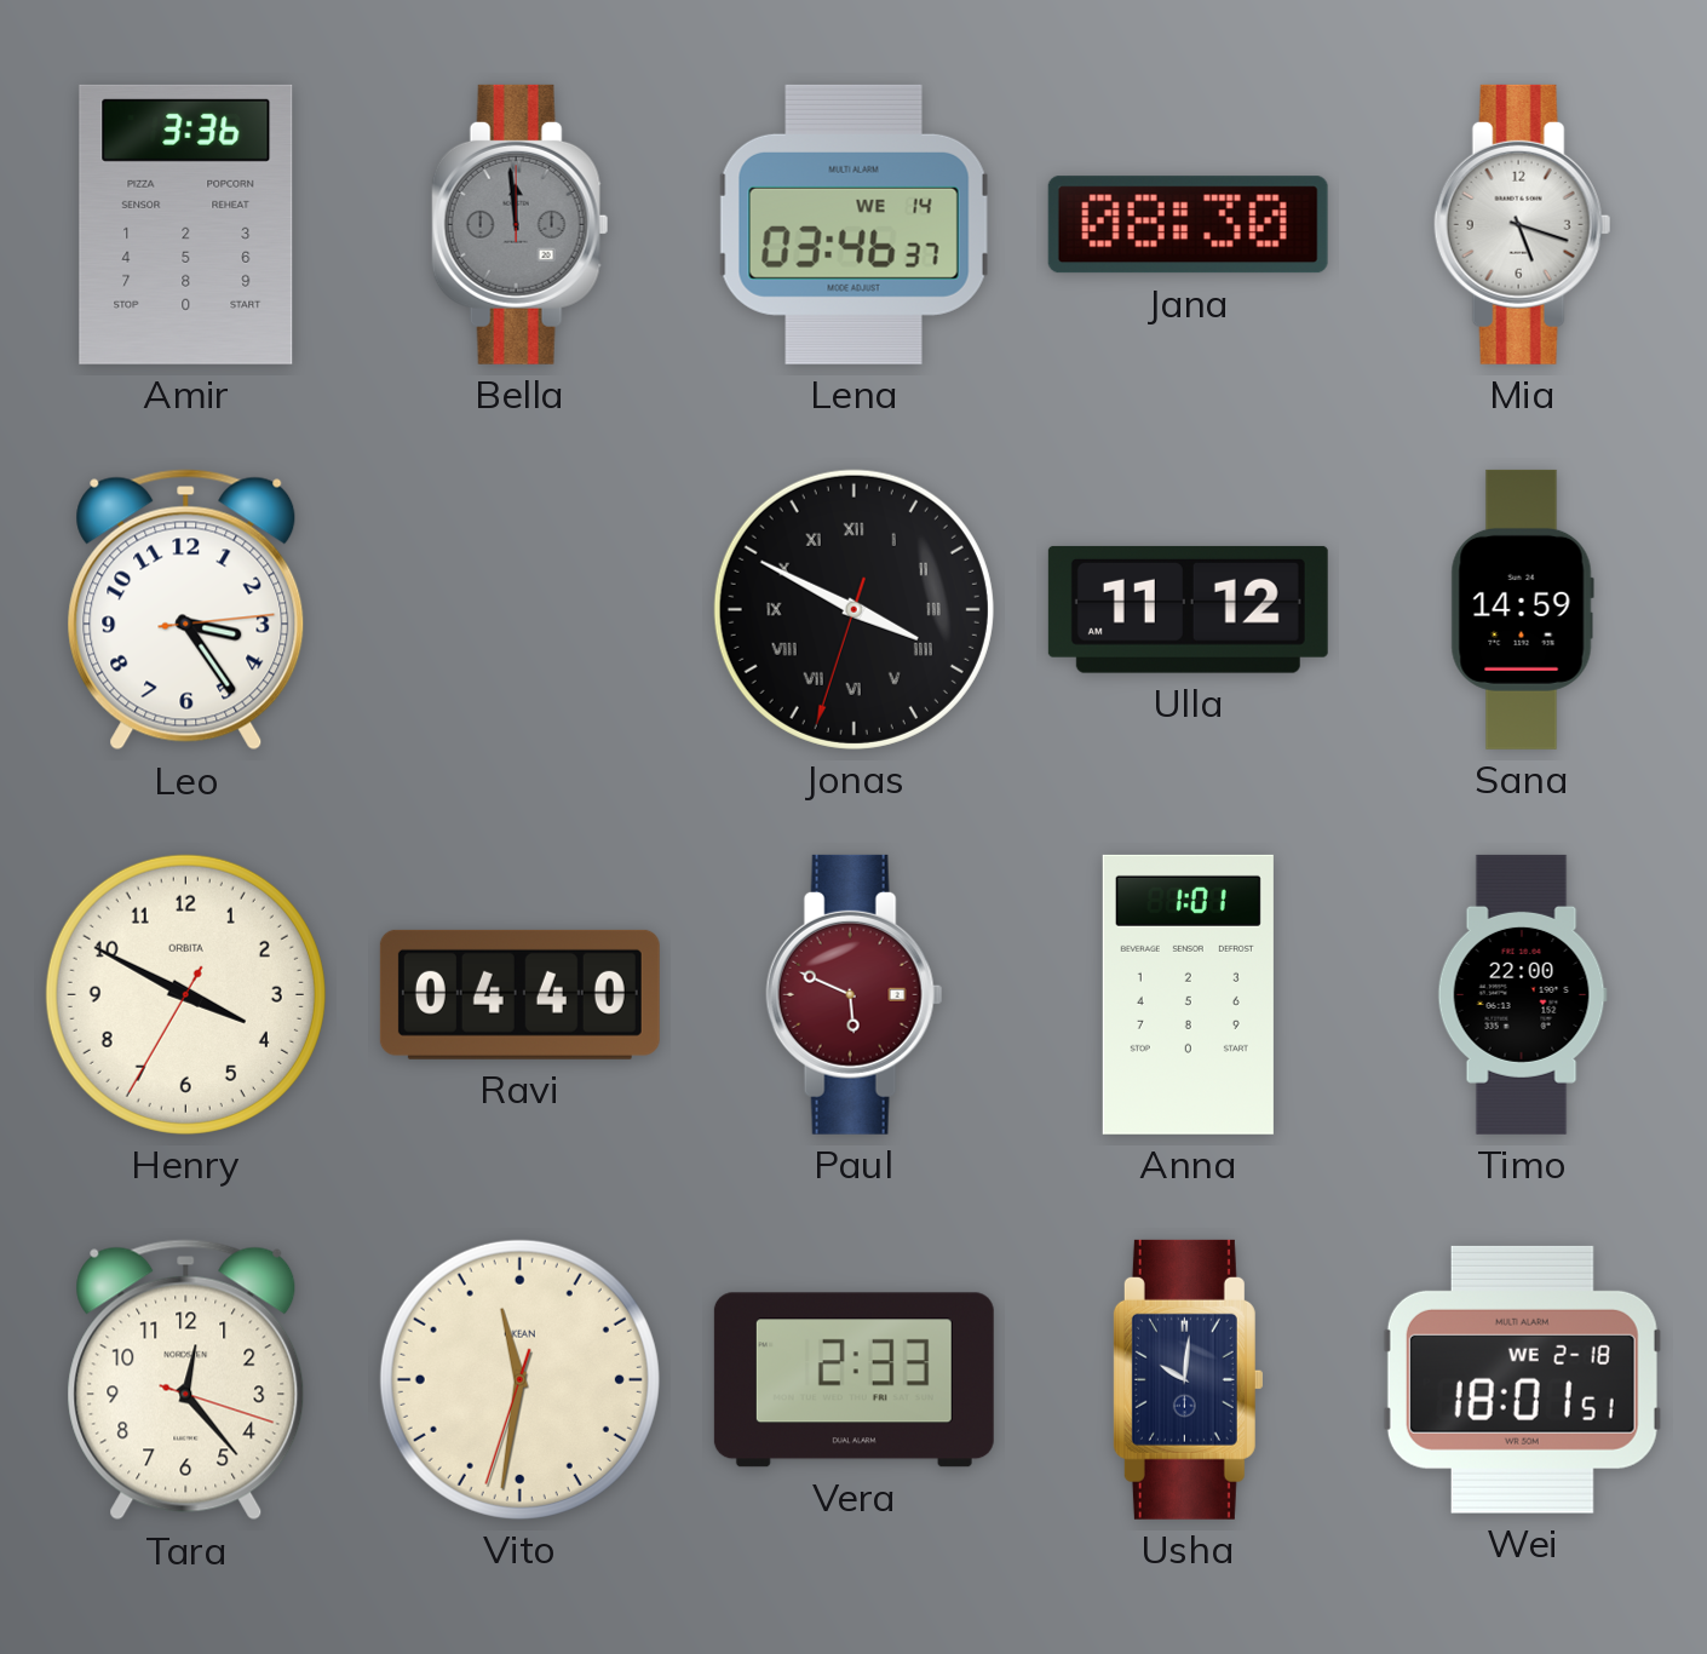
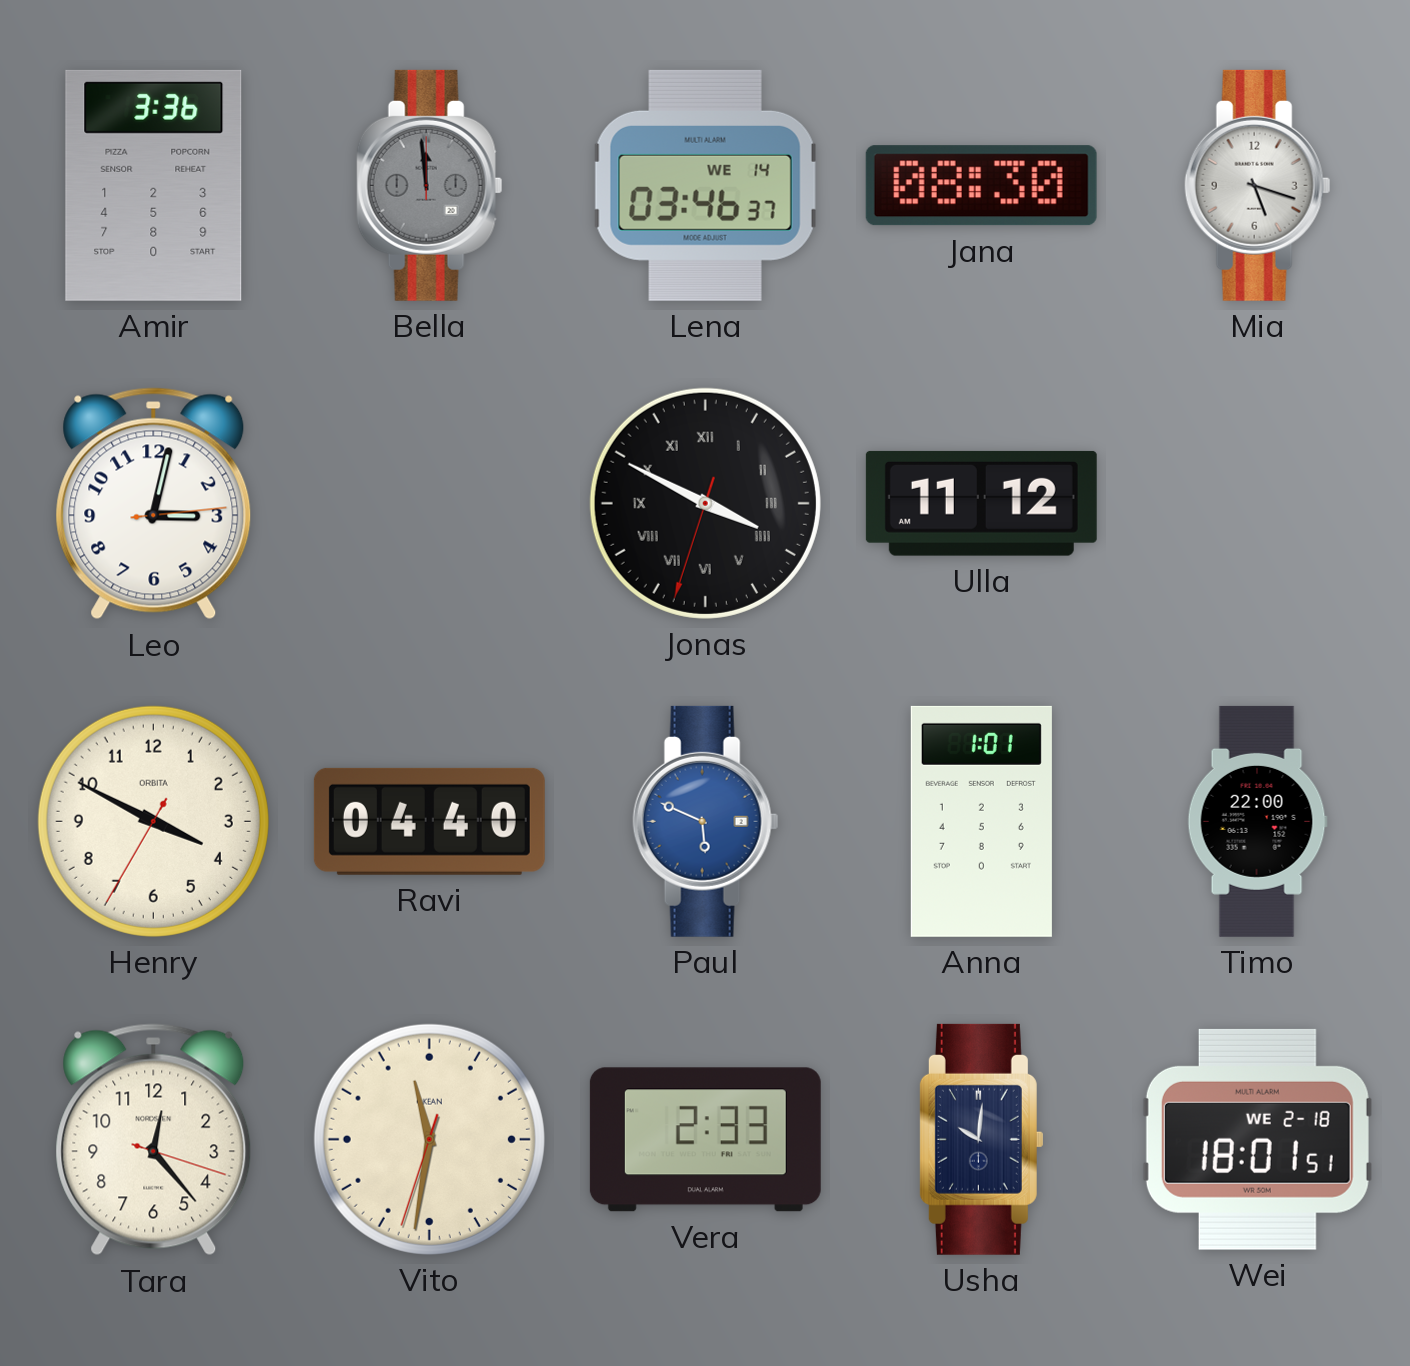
Leo: 3:24 -> 3:02 (154, 504)
Sana: 14:59 -> none (1522, 609)
Paul dial: burgundy -> blue (706, 821)
